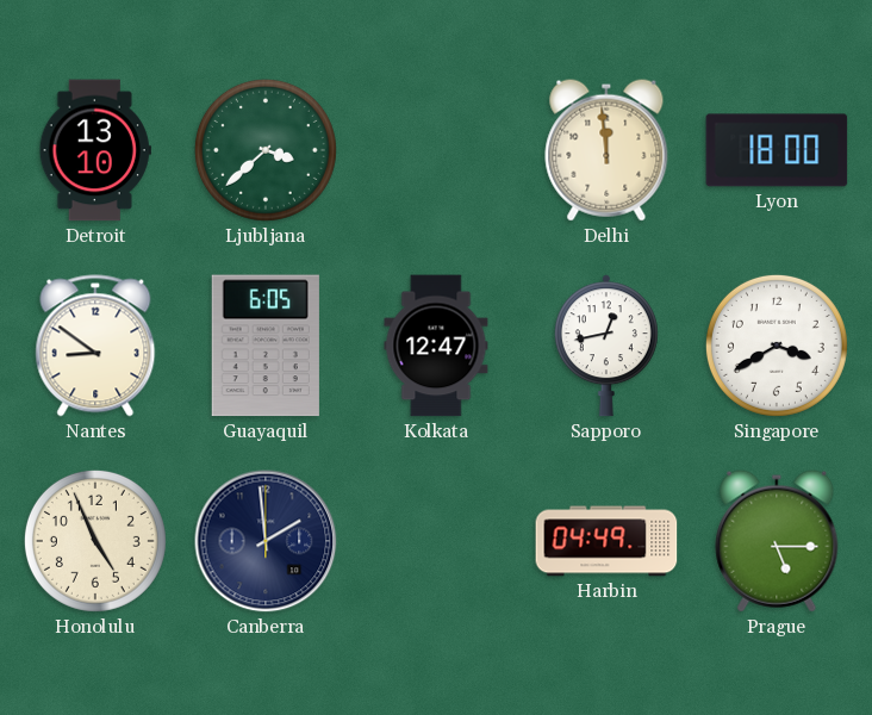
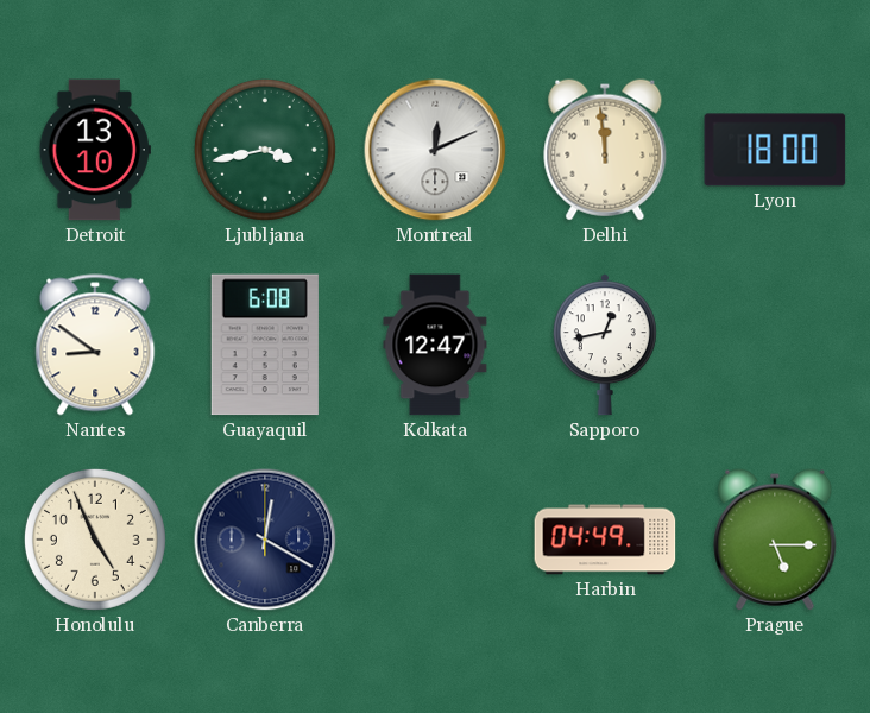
Ljubljana: 3:38 -> 3:43 (265, 150)
Montreal: none -> 12:11 (435, 150)
Guayaquil: 6:05 -> 6:08 (265, 345)
Singapore: 3:40 -> none (777, 346)
Canberra: 1:59 -> 12:20 (265, 540)
